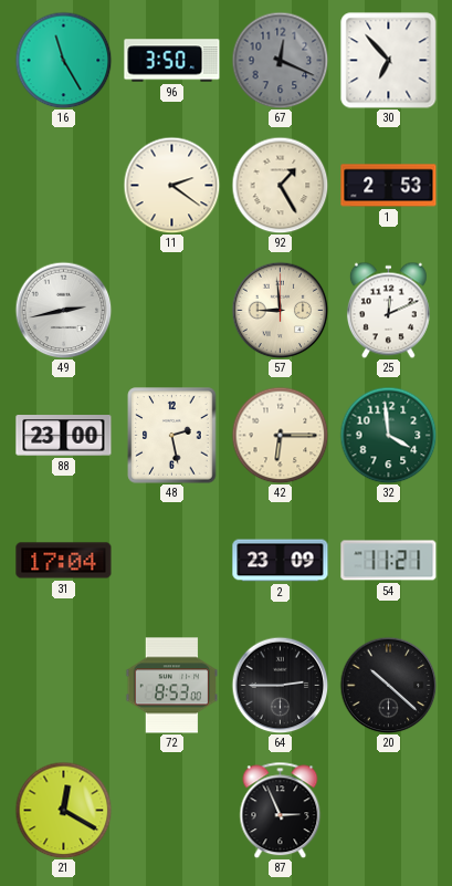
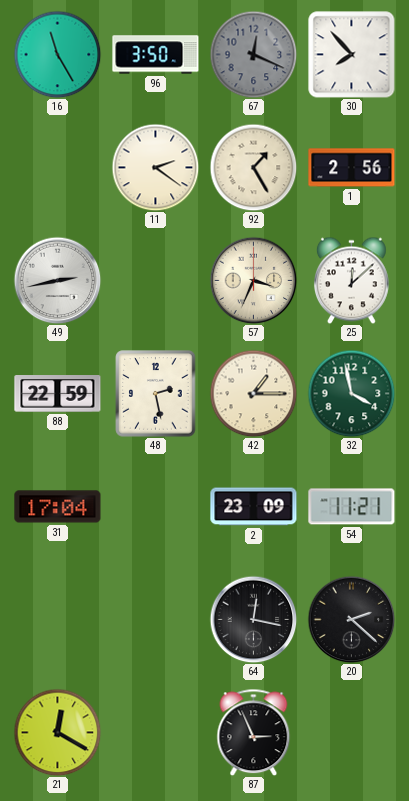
30: 6:53 -> 7:53 (352, 55)
1: 2:53 -> 2:56 (352, 168)
57: 8:59 -> 3:34 (253, 280)
25: 12:11 -> 12:08 (351, 280)
88: 23:00 -> 22:59 (58, 394)
42: 6:15 -> 1:15 (253, 393)
32: 3:59 -> 3:58 (351, 393)
72: 8:53 -> none (172, 686)
64: 2:45 -> 12:17 (253, 619)
20: 10:22 -> 2:22 (351, 619)
